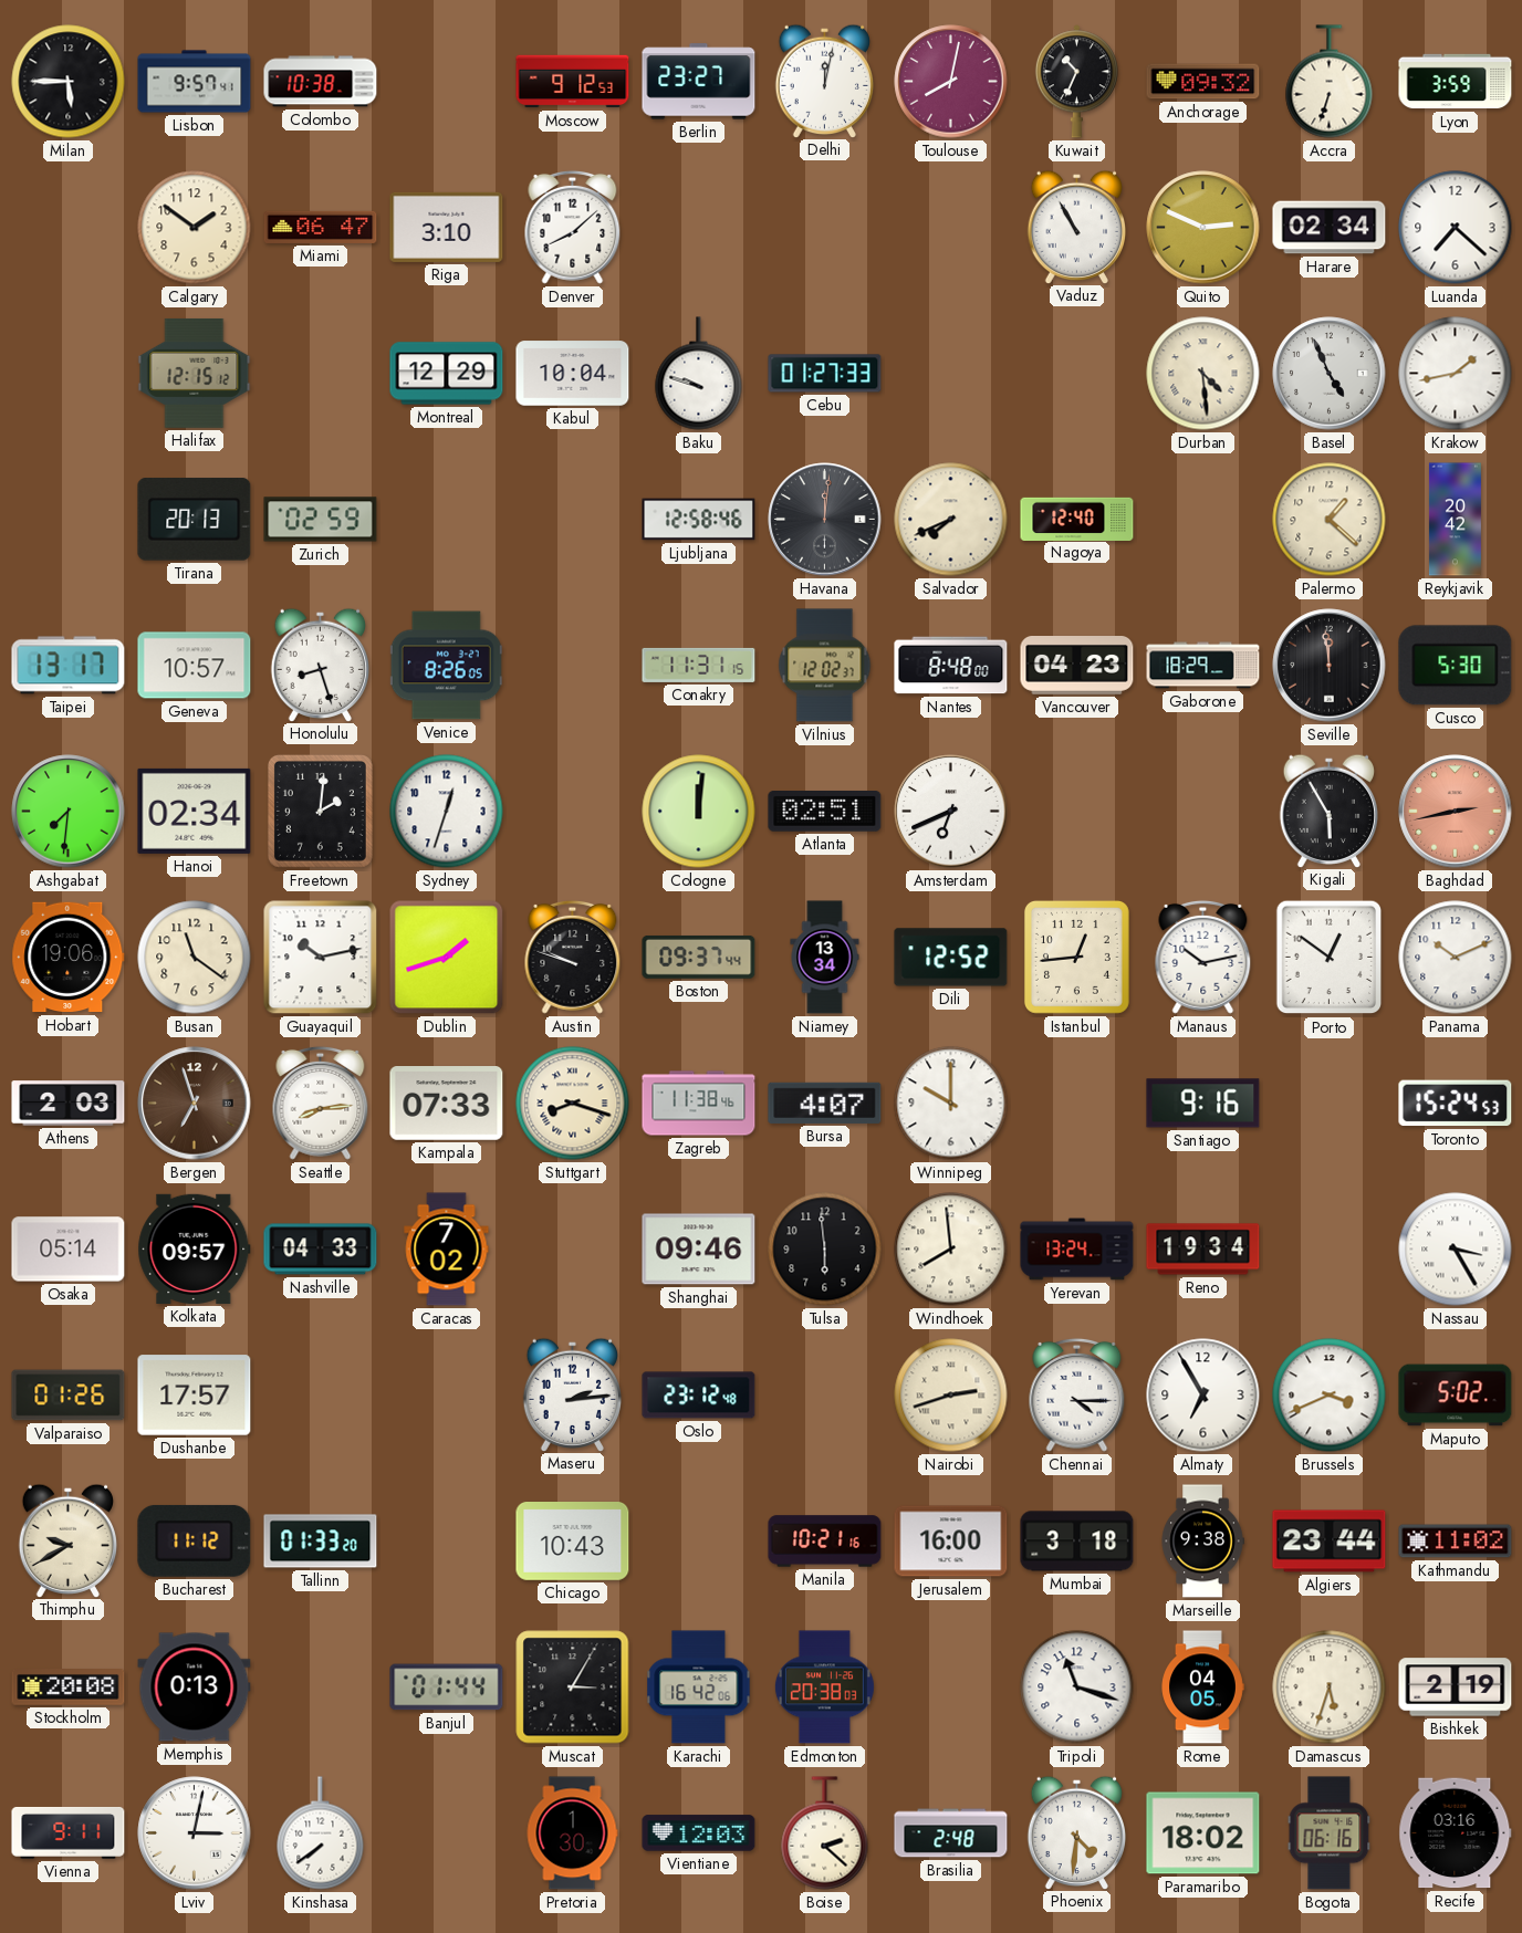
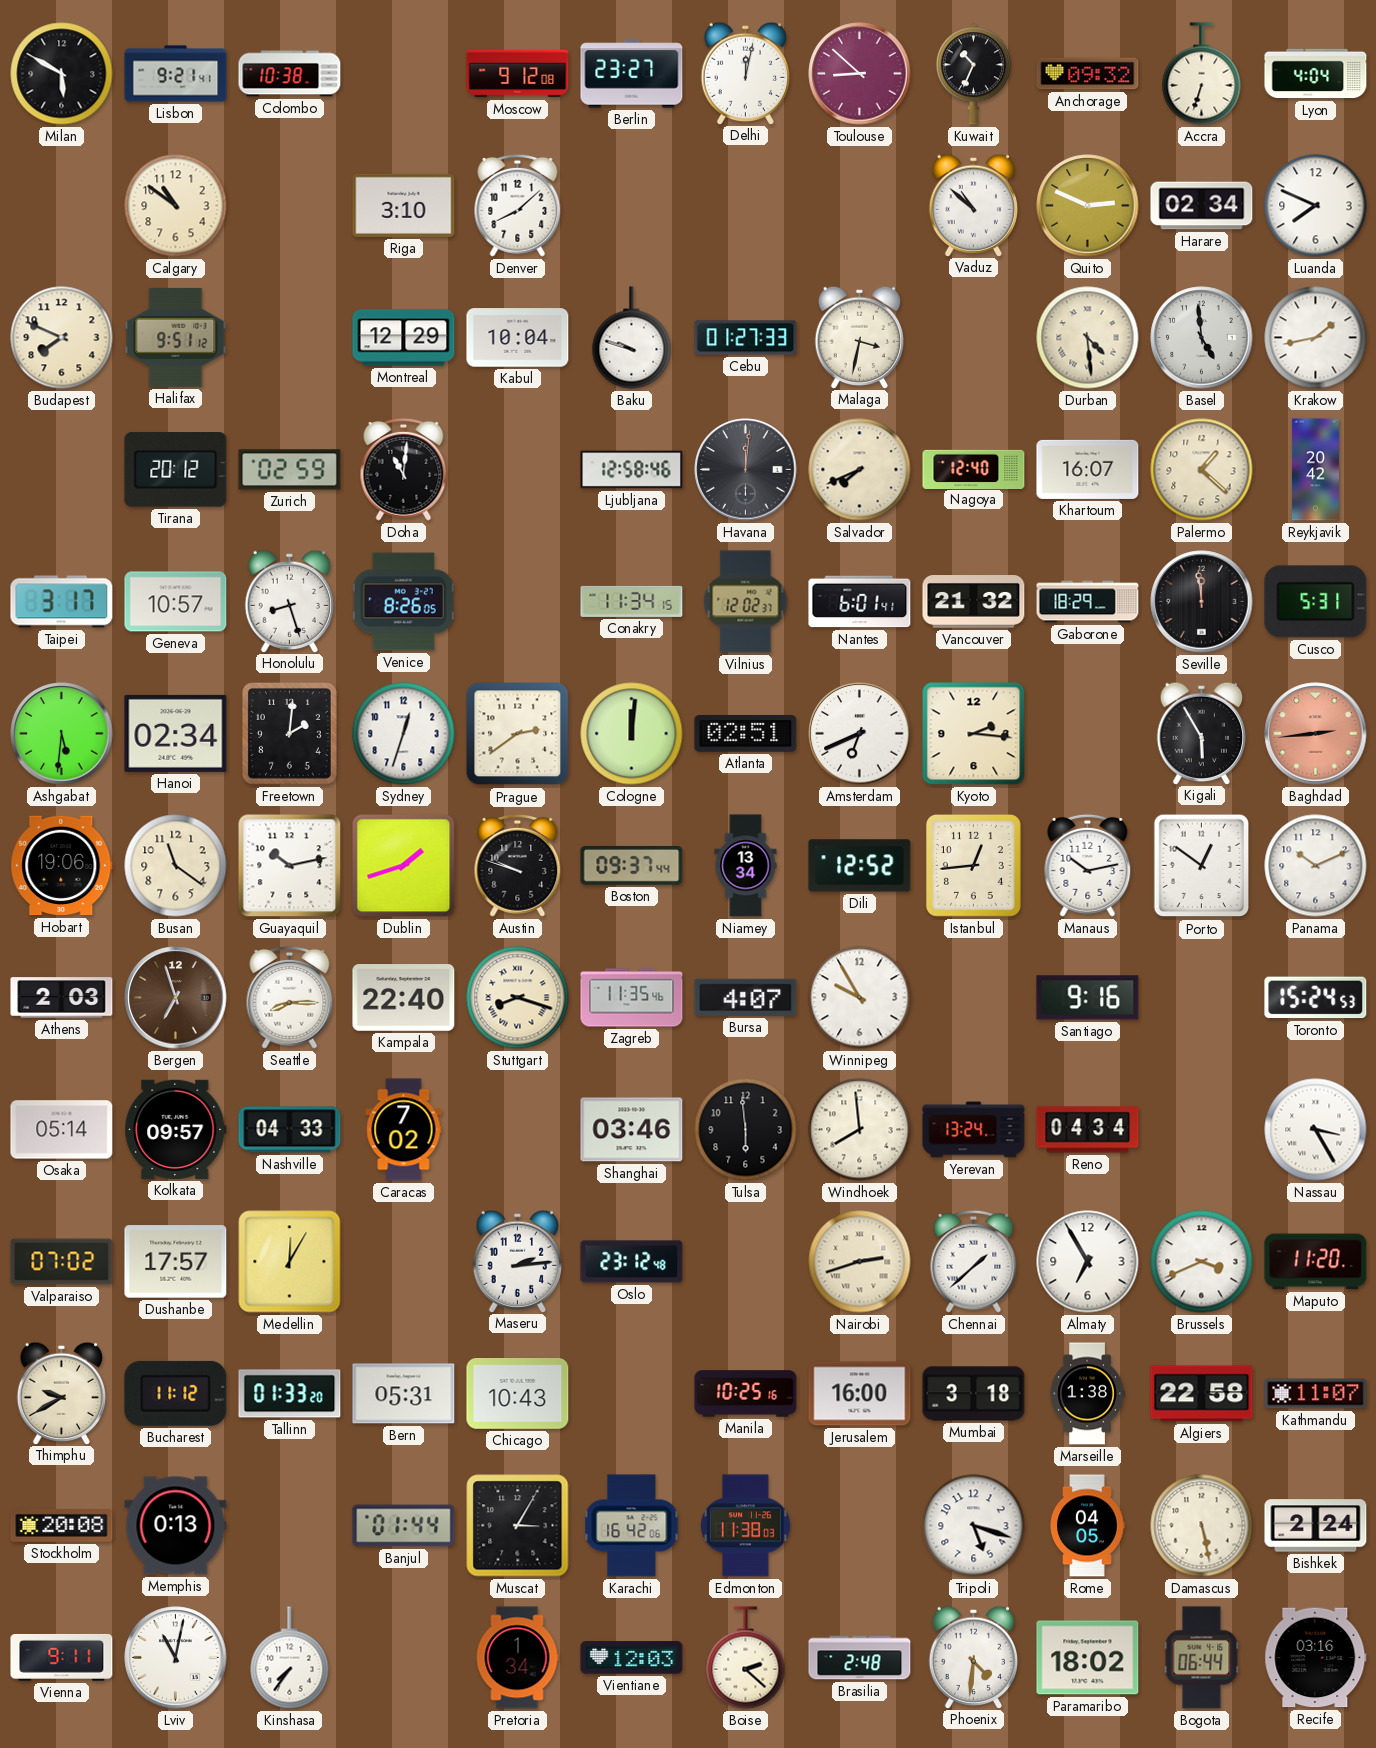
Milan: 5:45 -> 5:50 (62, 74)
Lisbon: 9:57 -> 9:21 (176, 74)
Moscow: 9:12:53 -> 9:12:08 (518, 74)
Toulouse: 8:02 -> 8:52 (860, 74)
Lyon: 3:59 -> 4:04 (1316, 74)
Calgary: 1:51 -> 10:51 (176, 206)
Miami: 06:47 -> none (321, 227)
Vaduz: 10:55 -> 10:52 (973, 205)
Luanda: 7:22 -> 7:49 (1316, 206)
Budapest: none -> 7:49 (62, 338)
Halifax: 12:15 -> 9:51 (176, 337)
Malaga: none -> 3:32 (859, 337)
Basel: 4:56 -> 4:59 (1202, 338)
Tirana: 20:13 -> 20:12 (176, 470)
Doha: none -> 11:01 (404, 469)
Khartoum: none -> 16:07 (1088, 469)
Taipei: 13:17 -> 3:17 (62, 602)
Conakry: 11:31 -> 11:34 (632, 601)
Nantes: 8:48 -> 6:01 (860, 602)
Vancouver: 04:23 -> 21:32 (974, 602)
Cusco: 5:30 -> 5:31 (1316, 602)
Ashgabat: 7:31 -> 5:31 (62, 734)
Prague: none -> 2:39 (518, 734)
Kyoto: none -> 2:16 (974, 734)
Baghdad: 2:43 -> 2:44 (1316, 734)
Seattle: 8:14 -> 8:15 (290, 997)
Kampala: 07:33 -> 22:40 (404, 998)
Zagreb: 11:38 -> 11:35 (632, 998)
Winnipeg: 10:00 -> 9:55 (860, 998)
Shanghai: 09:46 -> 03:46 (632, 1130)
Reno: 19:34 -> 04:34 (1088, 1130)
Valparaiso: 01:26 -> 07:02 (62, 1262)
Medellin: none -> 12:05 (290, 1262)
Chennai: 4:15 -> 1:38 (974, 1261)
Maputo: 5:02 -> 11:20 (1316, 1262)
Bern: none -> 05:31 (404, 1394)
Manila: 10:21 -> 10:25 (746, 1394)
Marseille: 9:38 -> 1:38 (1087, 1394)
Algiers: 23:44 -> 22:58 (1202, 1394)
Kathmandu: 11:02 -> 11:07 (1316, 1394)
Edmonton: 20:38 -> 11:38 (745, 1526)
Tripoli: 11:18 -> 5:18 (974, 1526)
Damascus: 5:33 -> 5:28 (1202, 1526)
Bishkek: 2:19 -> 2:24 (1316, 1526)
Lviv: 3:02 -> 11:02 (176, 1658)
Kinshasa: 7:39 -> 7:36 (290, 1658)
Pretoria: 1:30 -> 1:34 (517, 1658)
Bogota: 06:16 -> 06:44 (1202, 1658)
